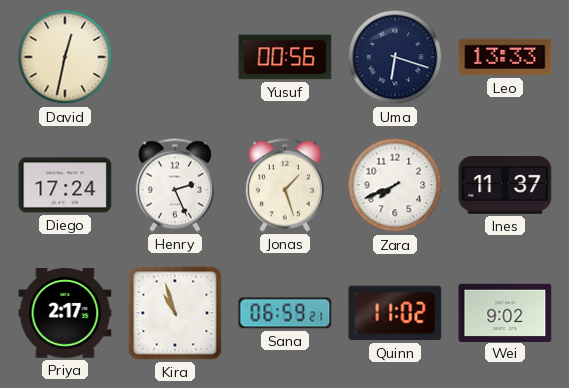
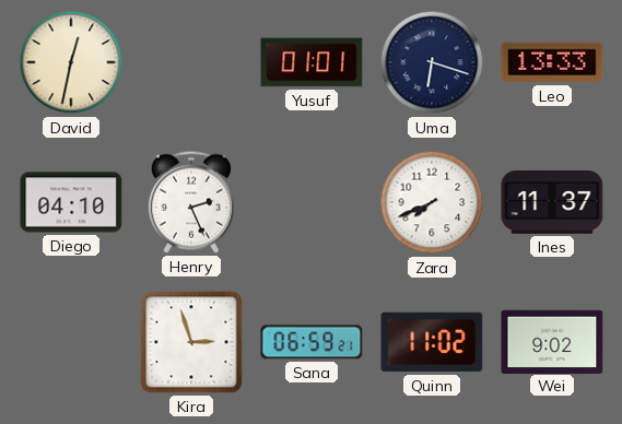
Yusuf: 00:56 -> 01:01 (312, 62)
Diego: 17:24 -> 04:10 (71, 202)
Jonas: 1:27 -> none (285, 185)
Priya: 2:17 -> none (65, 313)
Kira: 10:57 -> 2:57 (191, 342)
